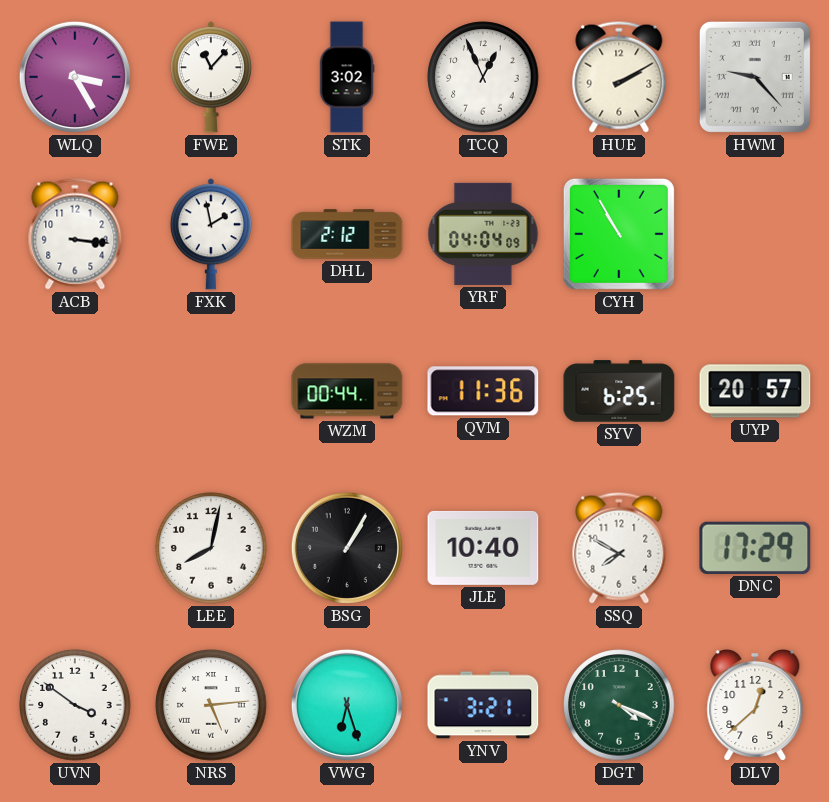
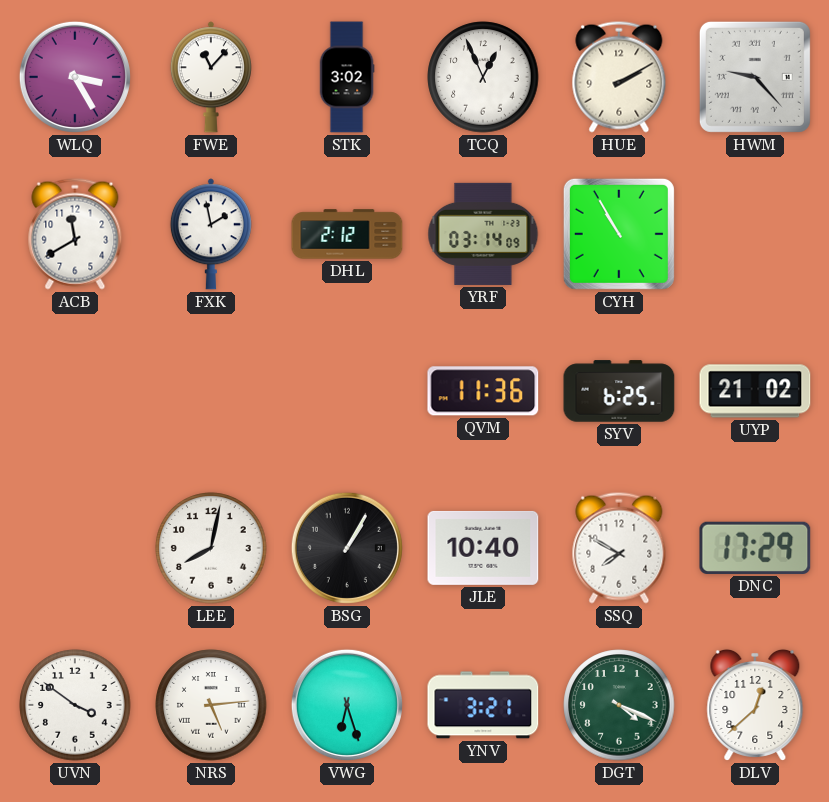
ACB: 3:16 -> 11:40 (75, 234)
YRF: 04:04 -> 03:14 (483, 234)
WZM: 00:44 -> none (347, 391)
UYP: 20:57 -> 21:02 (755, 391)
